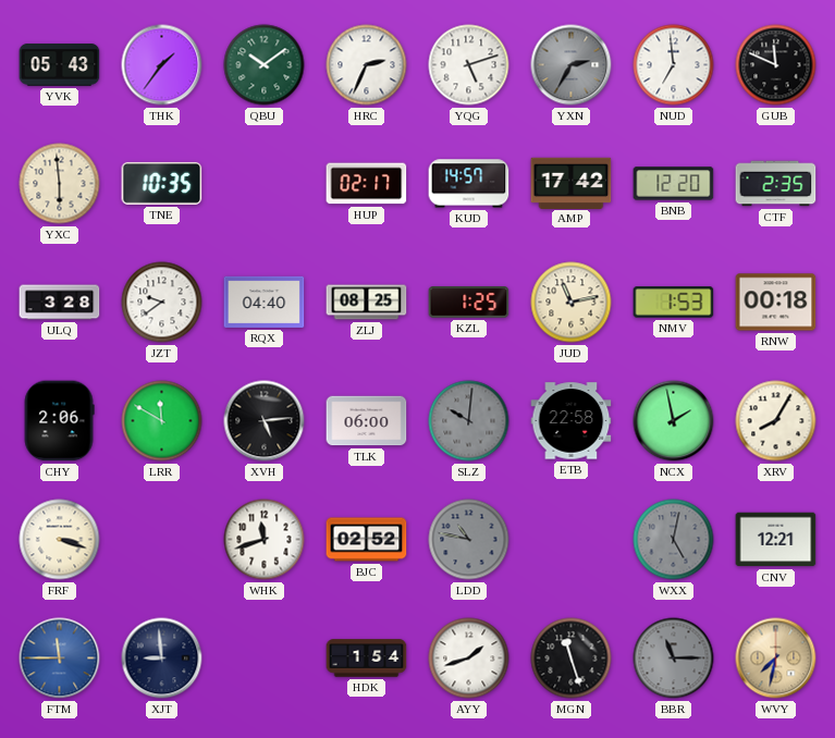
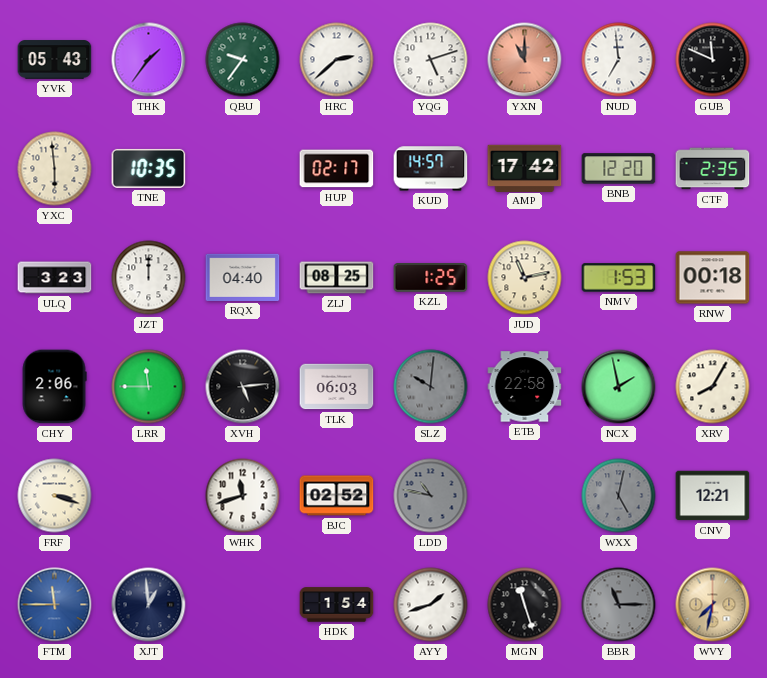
QBU: 10:09 -> 9:36 (243, 60)
HRC: 2:34 -> 2:38 (337, 60)
YXN: 2:35 -> 11:00 (525, 60)
YXN dial: grey -> salmon (525, 60)
ULQ: 3:28 -> 3:23 (55, 278)
JZT: 9:39 -> 12:00 (149, 278)
LRR: 11:50 -> 11:45 (149, 387)
TLK: 06:00 -> 06:03 (337, 387)
XJT: 8:59 -> 12:59 (149, 605)
